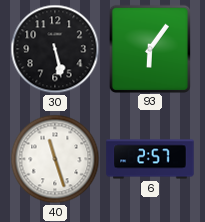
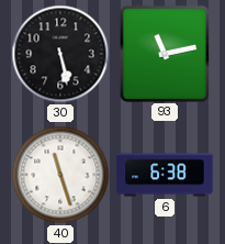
93: 6:06 -> 11:13 (164, 53)
6: 2:57 -> 6:38 (165, 175)
